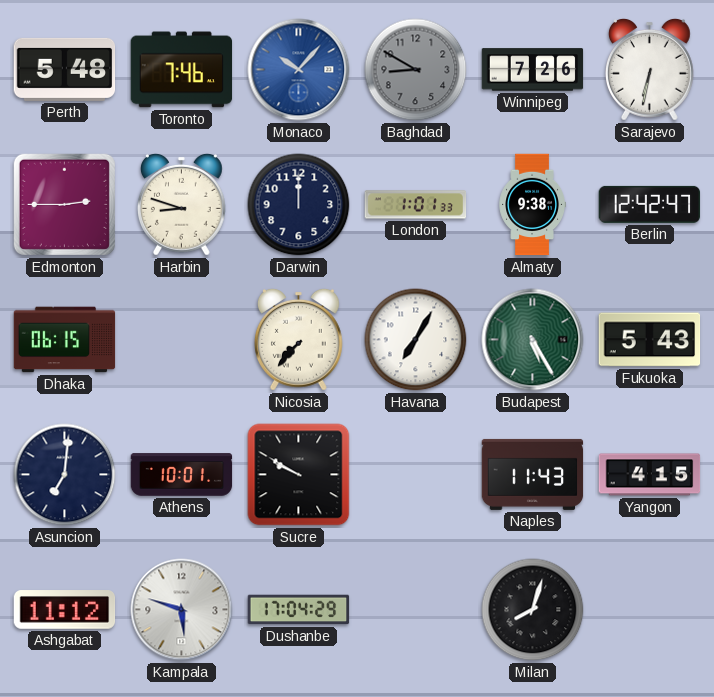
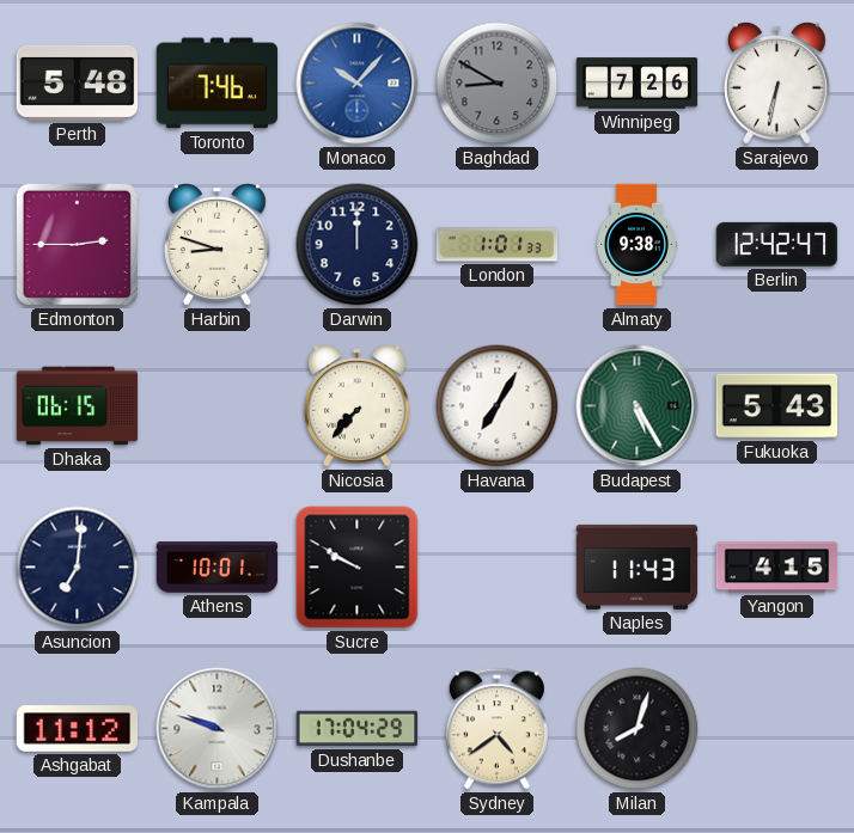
Kampala: 5:48 -> 9:48 (218, 729)
Sydney: none -> 4:39 (496, 729)
